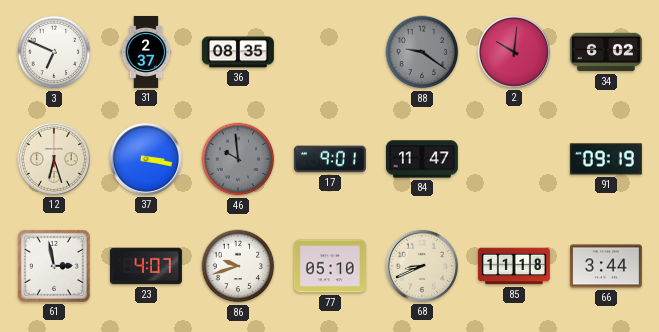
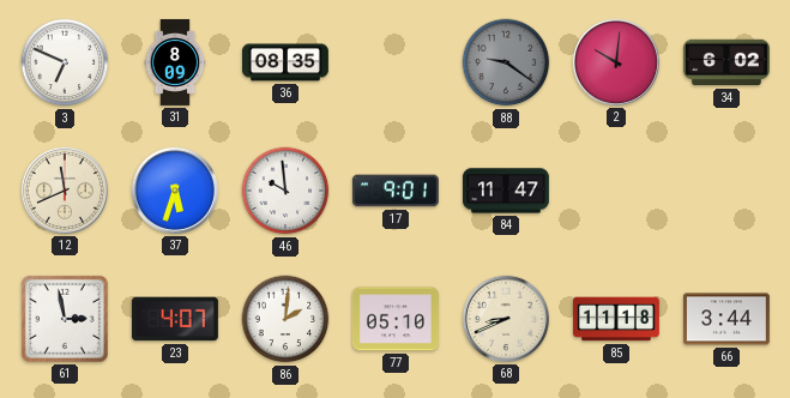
31: 2:37 -> 8:09 (175, 62)
12: 6:27 -> 11:41 (65, 191)
37: 3:17 -> 5:33 (175, 191)
46 dial: grey -> white (285, 191)
91: 09:19 -> none (606, 159)
86: 9:42 -> 2:01 (285, 319)
